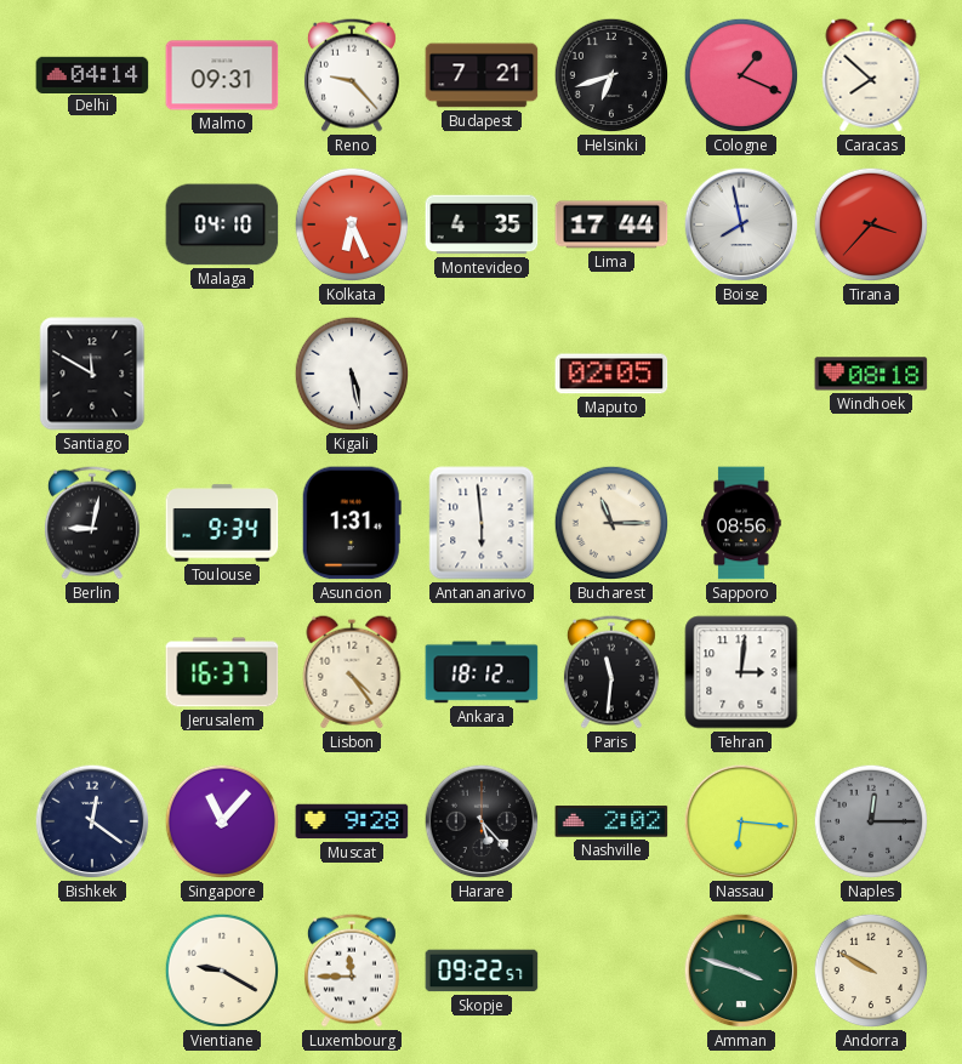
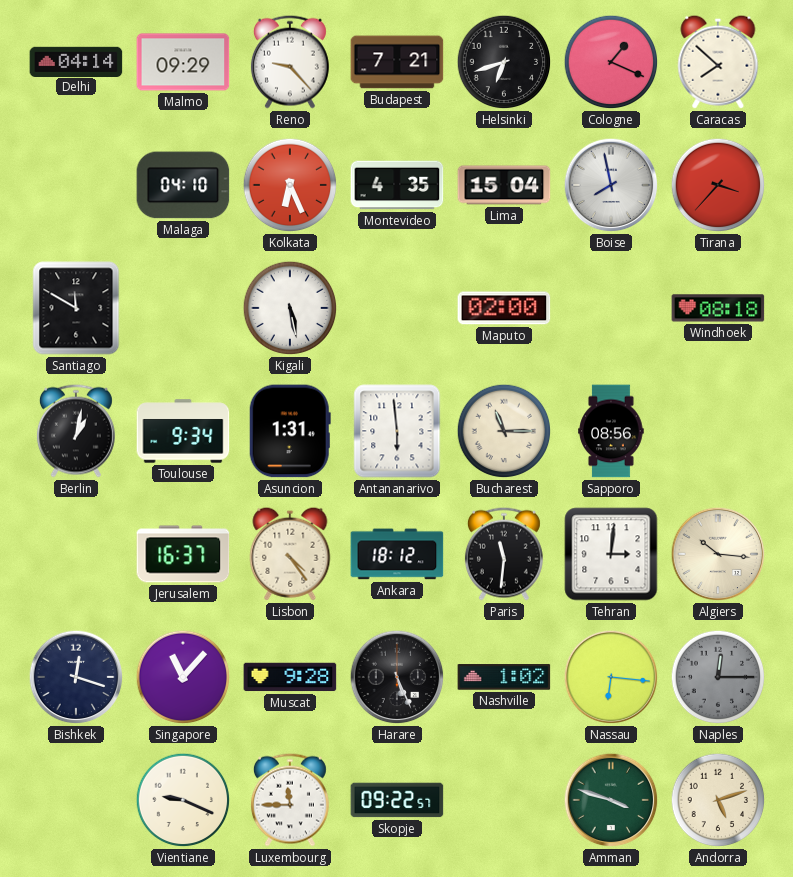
Malmo: 09:31 -> 09:29 (183, 62)
Lima: 17:44 -> 15:04 (504, 185)
Maputo: 02:05 -> 02:00 (504, 308)
Berlin: 9:02 -> 1:02 (76, 431)
Algiers: none -> 10:16 (718, 554)
Bishkek: 12:21 -> 12:18 (76, 677)
Harare: 5:23 -> 5:26 (397, 677)
Nashville: 2:02 -> 1:02 (504, 677)
Vientiane: 9:20 -> 9:19 (183, 800)
Andorra: 9:50 -> 5:12 (718, 800)
